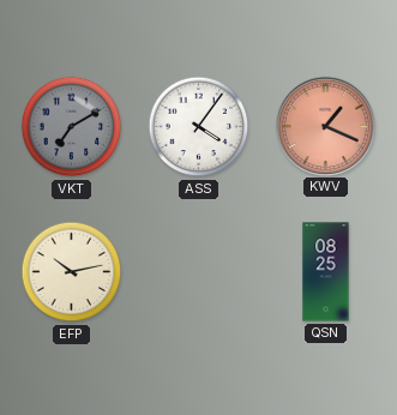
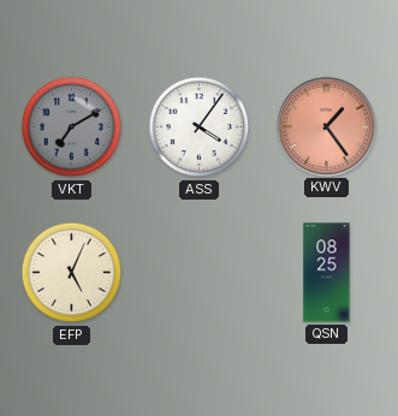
KWV: 1:19 -> 1:24 (326, 126)
EFP: 10:13 -> 5:04 (72, 273)
